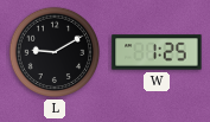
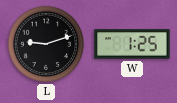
L: 9:10 -> 9:12 (46, 44)
